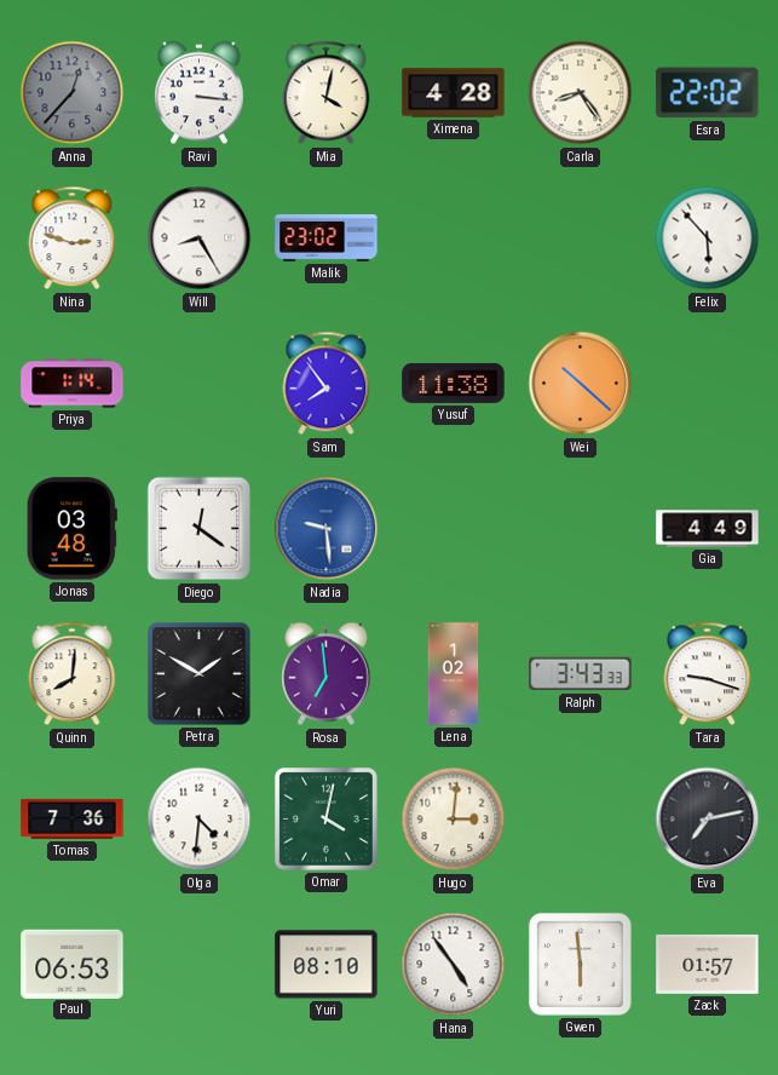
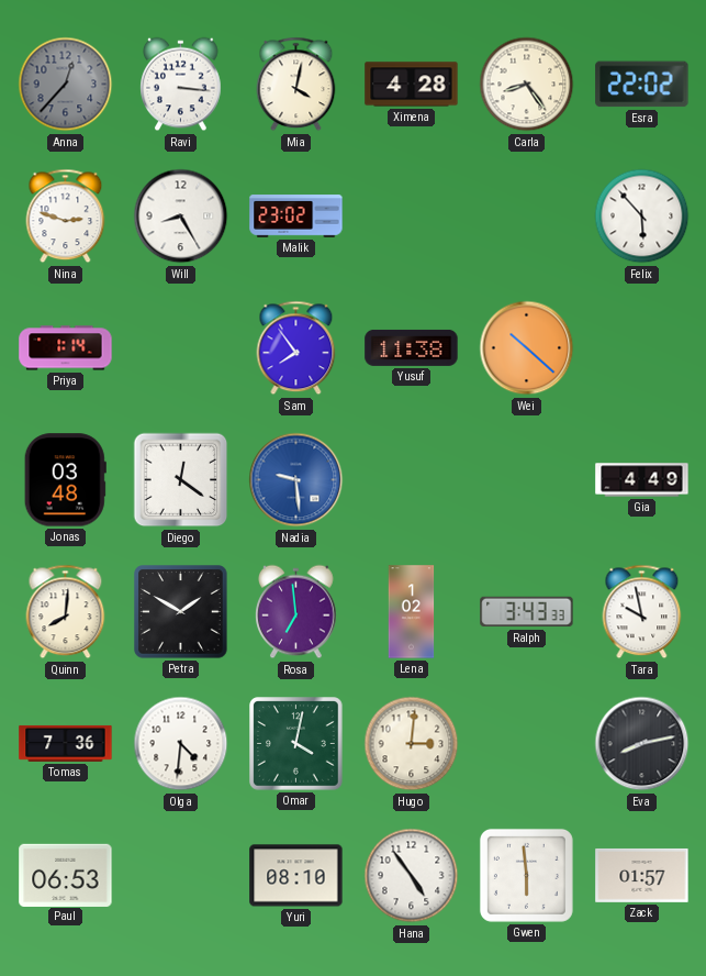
Tara: 9:18 -> 9:58 (642, 612)
Eva: 7:13 -> 8:13 (642, 744)
